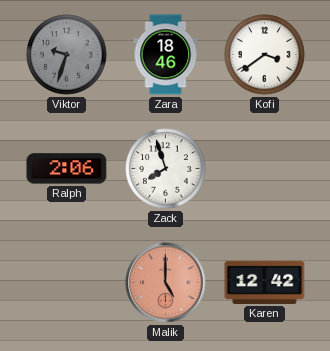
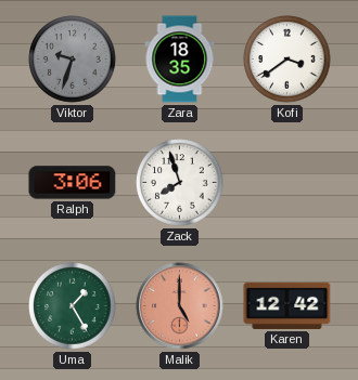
Zara: 18:46 -> 18:35 (180, 60)
Ralph: 2:06 -> 3:06 (73, 183)
Uma: none -> 1:25 (73, 306)
